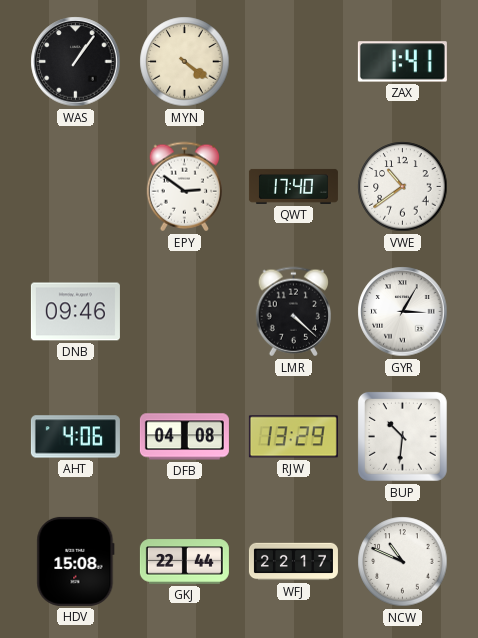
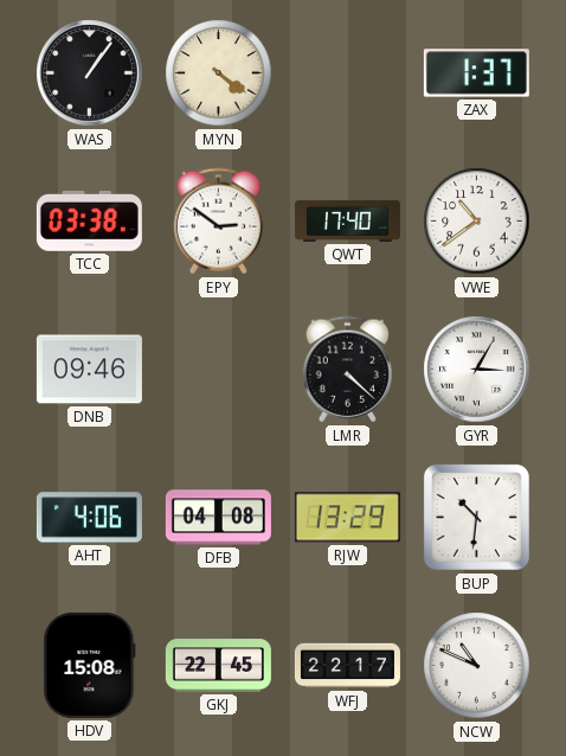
ZAX: 1:41 -> 1:37 (476, 73)
TCC: none -> 03:38 (89, 220)
GKJ: 22:44 -> 22:45 (218, 666)
